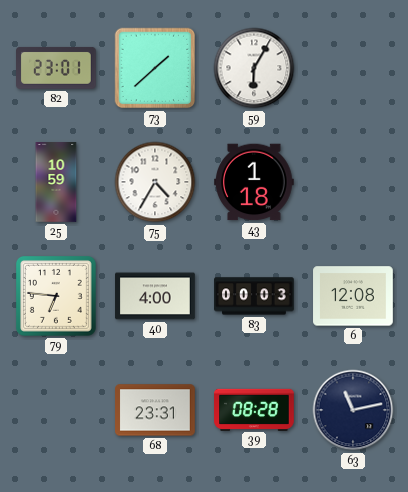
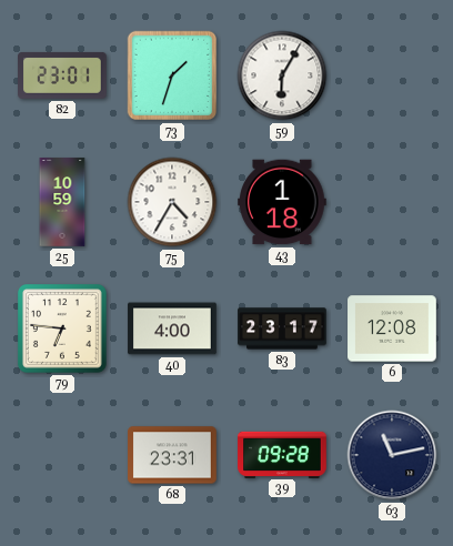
73: 1:38 -> 1:33 (172, 75)
83: 00:03 -> 23:17 (282, 328)
39: 08:28 -> 09:28 (282, 454)
